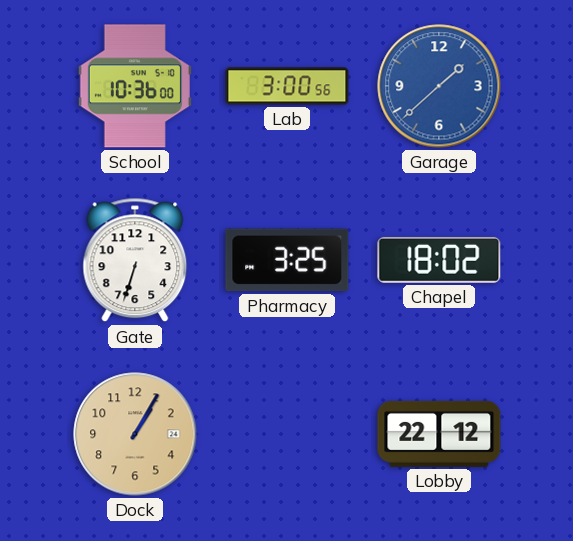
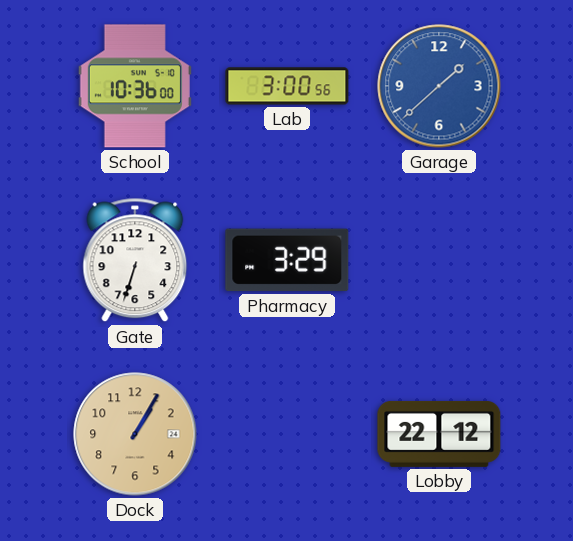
Pharmacy: 3:25 -> 3:29 (287, 260)
Chapel: 18:02 -> none (439, 260)
